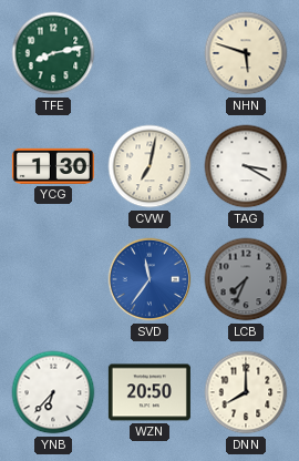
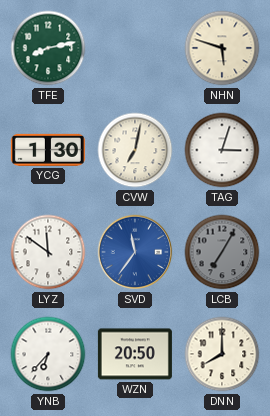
TAG: 3:20 -> 3:03 (222, 150)
LYZ: none -> 11:51 (48, 252)
LCB: 7:34 -> 7:05 (222, 252)
